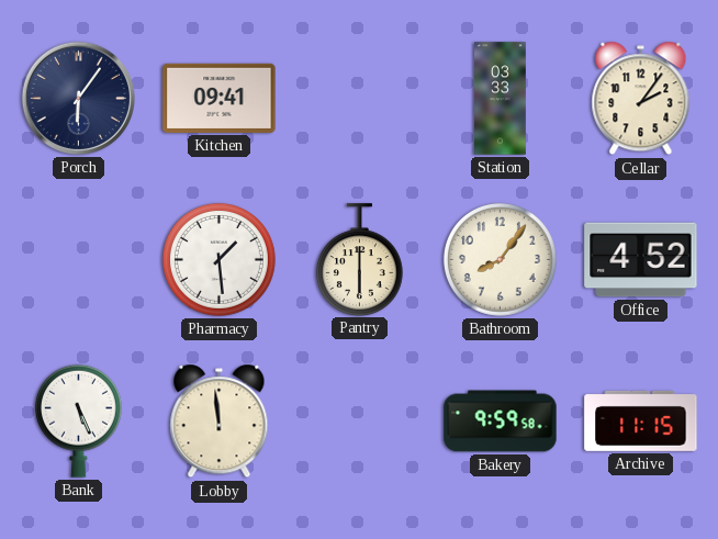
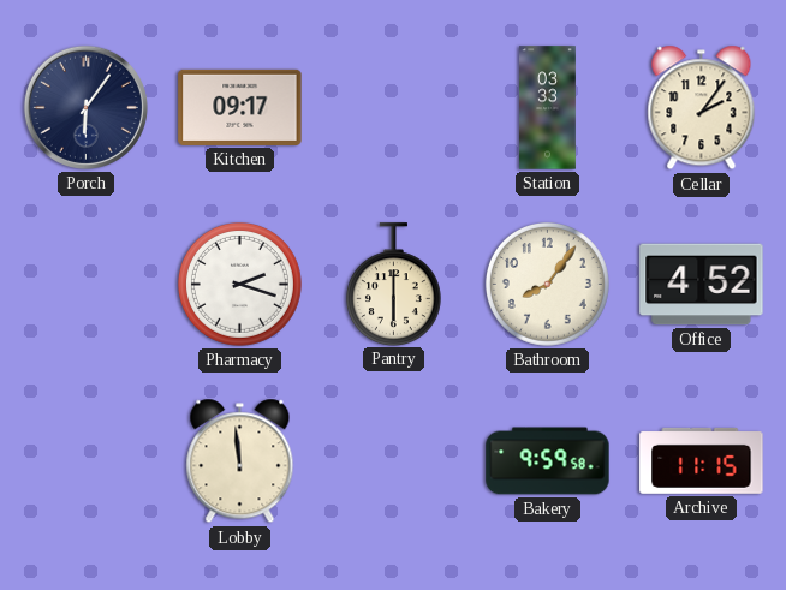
Kitchen: 09:41 -> 09:17 (240, 107)
Pharmacy: 1:29 -> 2:18 (239, 284)
Bank: 5:26 -> none (78, 420)
